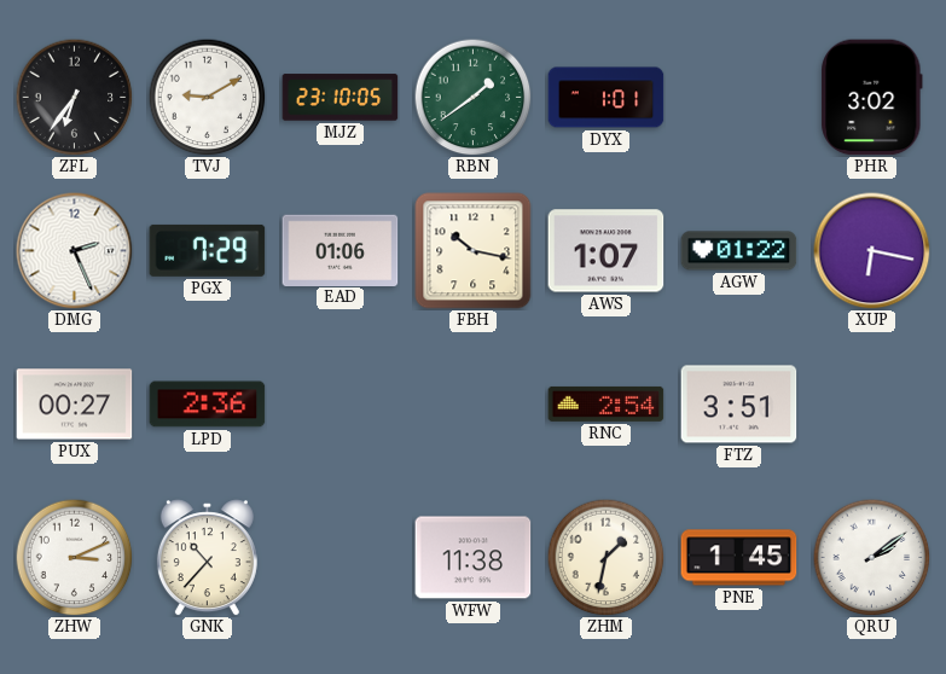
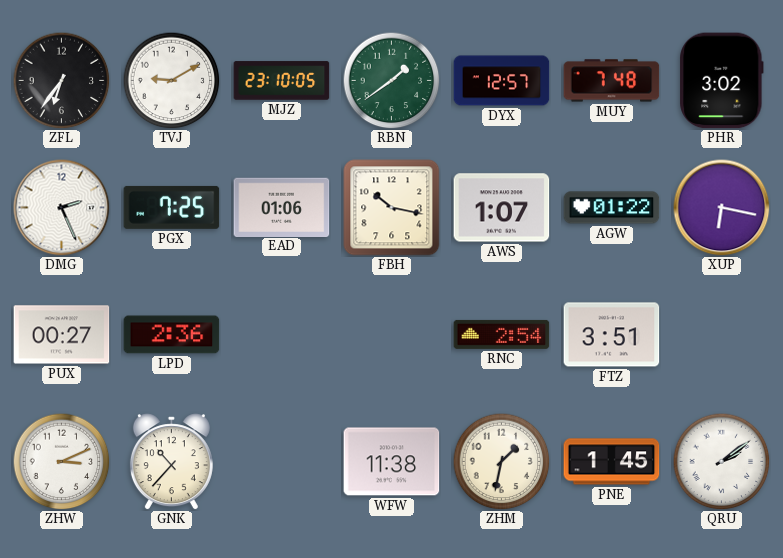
DYX: 1:01 -> 12:57 (502, 81)
MUY: none -> 7:48 (612, 81)
PGX: 7:29 -> 7:25 (172, 207)
